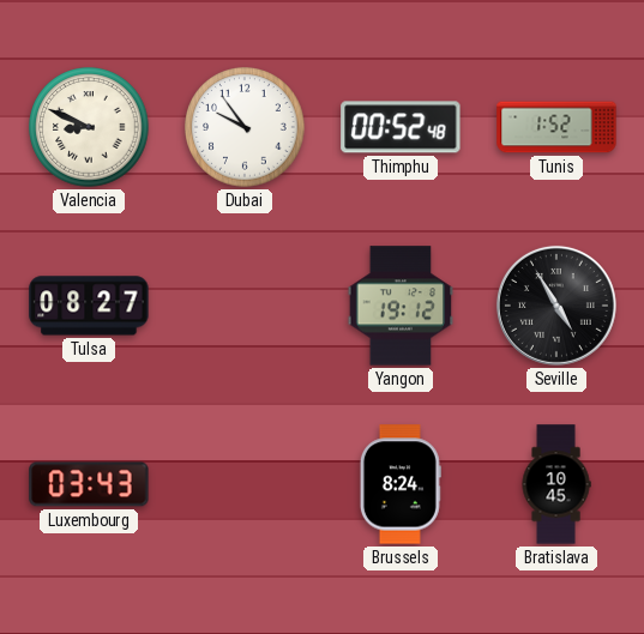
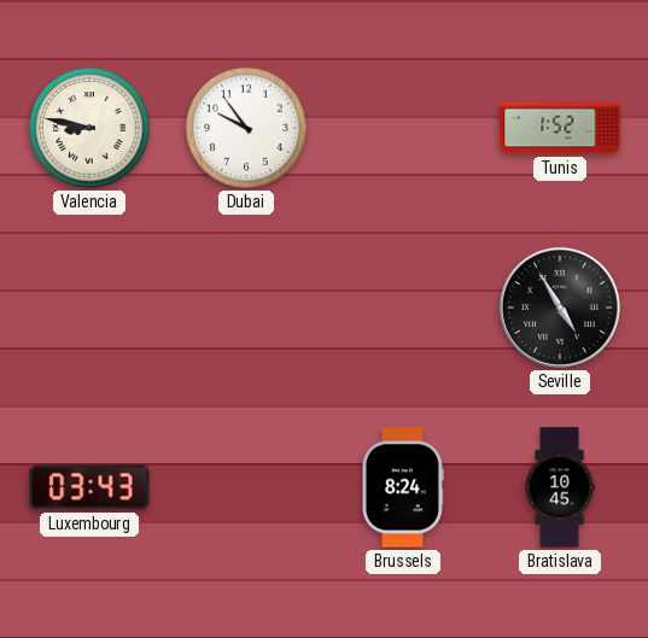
Valencia: 8:49 -> 8:47 (89, 128)
Thimphu: 00:52 -> none (401, 127)
Tulsa: 08:27 -> none (89, 306)
Yangon: 19:12 -> none (401, 306)
